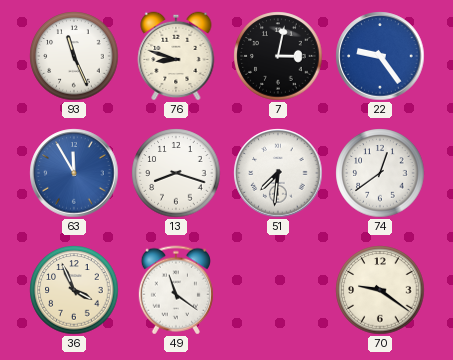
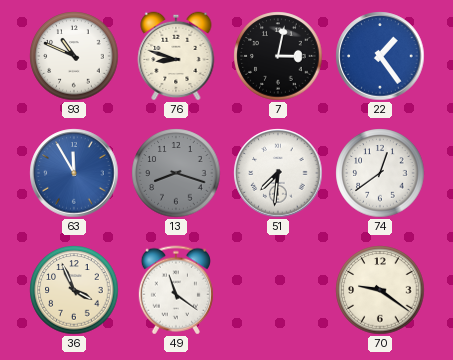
93: 11:26 -> 10:49 (74, 56)
22: 9:24 -> 1:24 (380, 56)
13 dial: white -> grey (176, 173)
